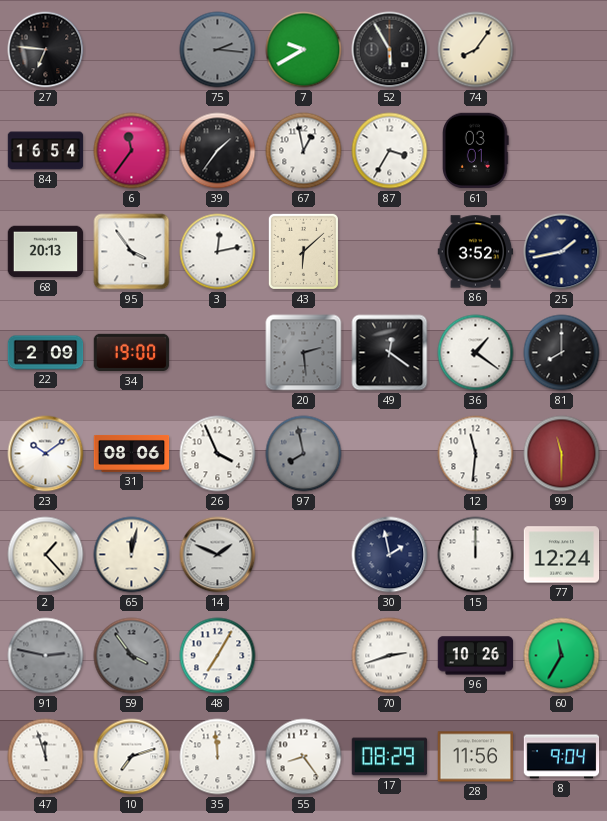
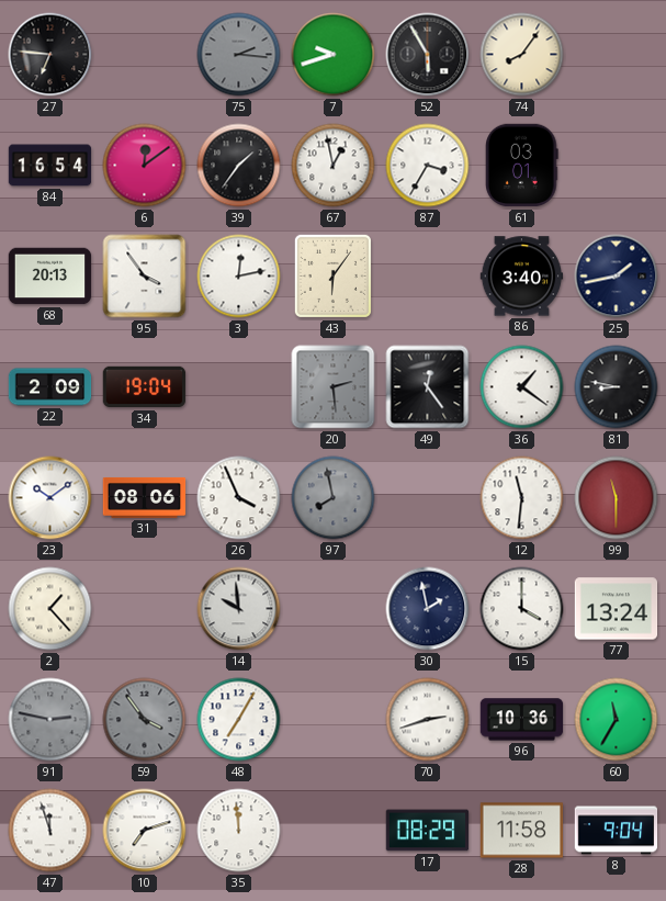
7: 9:40 -> 9:42 (334, 55)
6: 11:36 -> 12:09 (145, 166)
43: 6:08 -> 6:06 (332, 275)
86: 3:52 -> 3:40 (522, 277)
34: 19:00 -> 19:04 (145, 387)
49: 12:21 -> 12:24 (428, 387)
81: 8:00 -> 8:47 (617, 387)
65: 12:02 -> none (132, 555)
14: 1:49 -> 9:59 (239, 609)
15: 12:00 -> 4:00 (522, 609)
77: 12:24 -> 13:24 (617, 609)
96: 10:26 -> 10:36 (522, 720)
55: 8:24 -> none (304, 757)
28: 11:56 -> 11:58 (522, 831)
